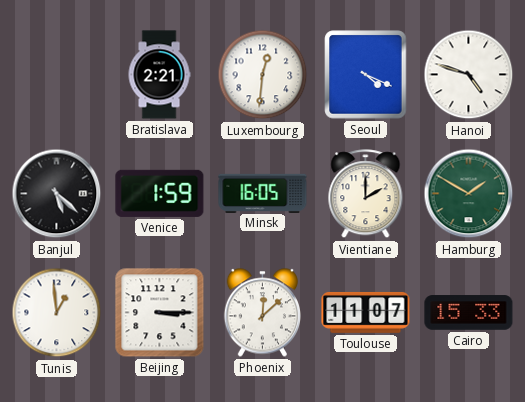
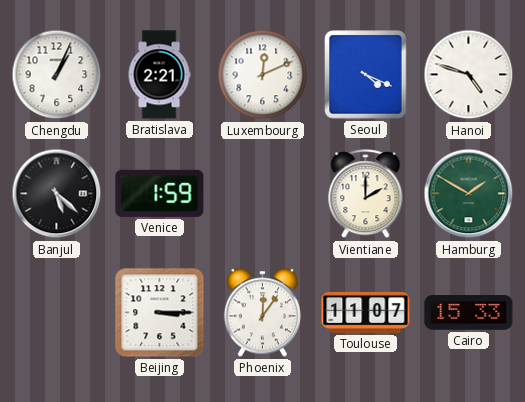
Chengdu: none -> 1:04 (57, 75)
Luxembourg: 12:31 -> 12:11 (263, 75)
Minsk: 16:05 -> none (263, 193)
Tunis: 12:59 -> none (57, 313)
Phoenix: 12:08 -> 12:06 (262, 313)
